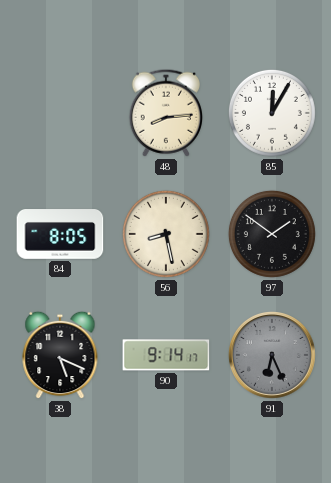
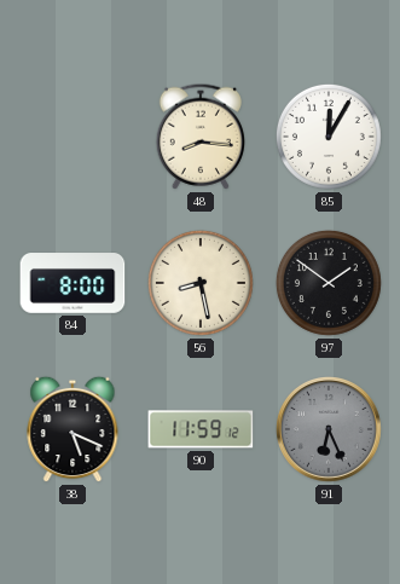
48: 8:14 -> 8:16 (201, 137)
84: 8:05 -> 8:00 (73, 283)
90: 9:14 -> 11:59 (201, 429)
